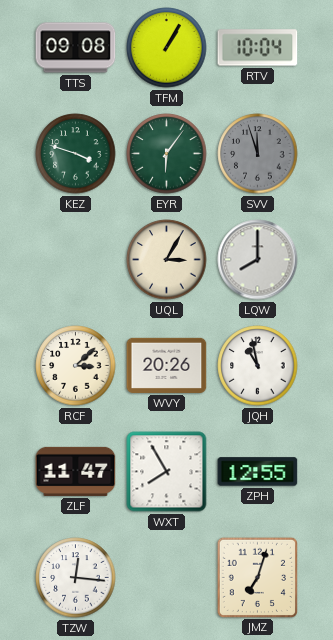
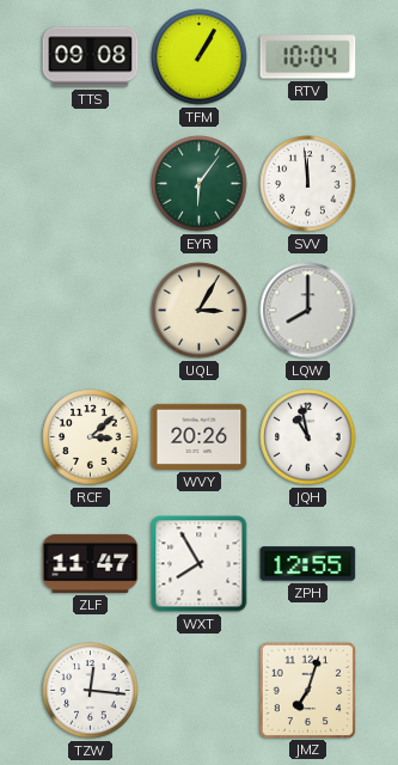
KEZ: 3:48 -> none (76, 154)
SVV: 11:57 -> 11:59 (308, 184)
SVV dial: grey -> white (308, 184)
